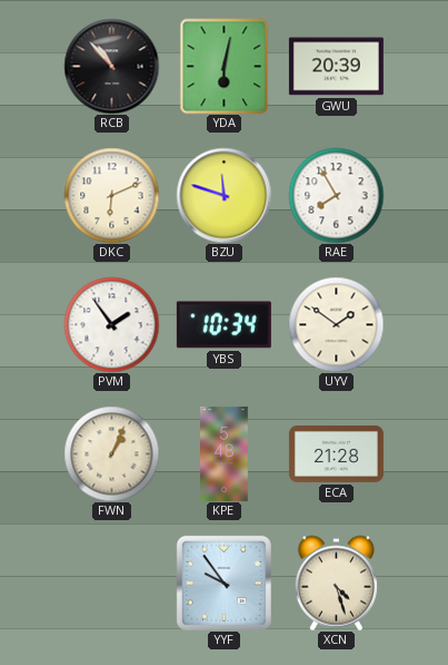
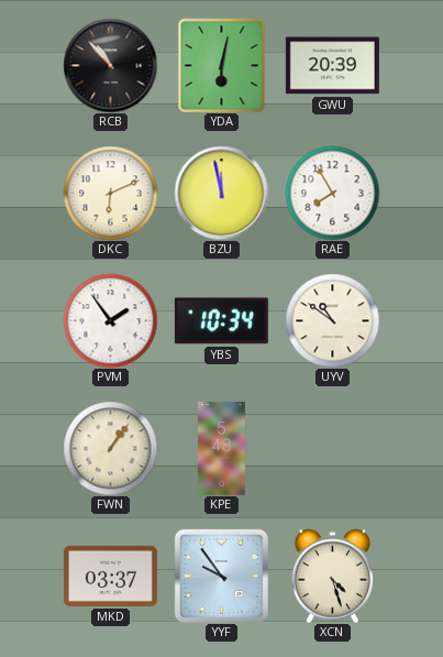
BZU: 11:48 -> 11:58 (221, 193)
UYV: 1:51 -> 10:51 (332, 320)
FWN: 1:04 -> 1:06 (110, 448)
ECA: 21:28 -> none (336, 453)
MKD: none -> 03:37 (110, 576)
